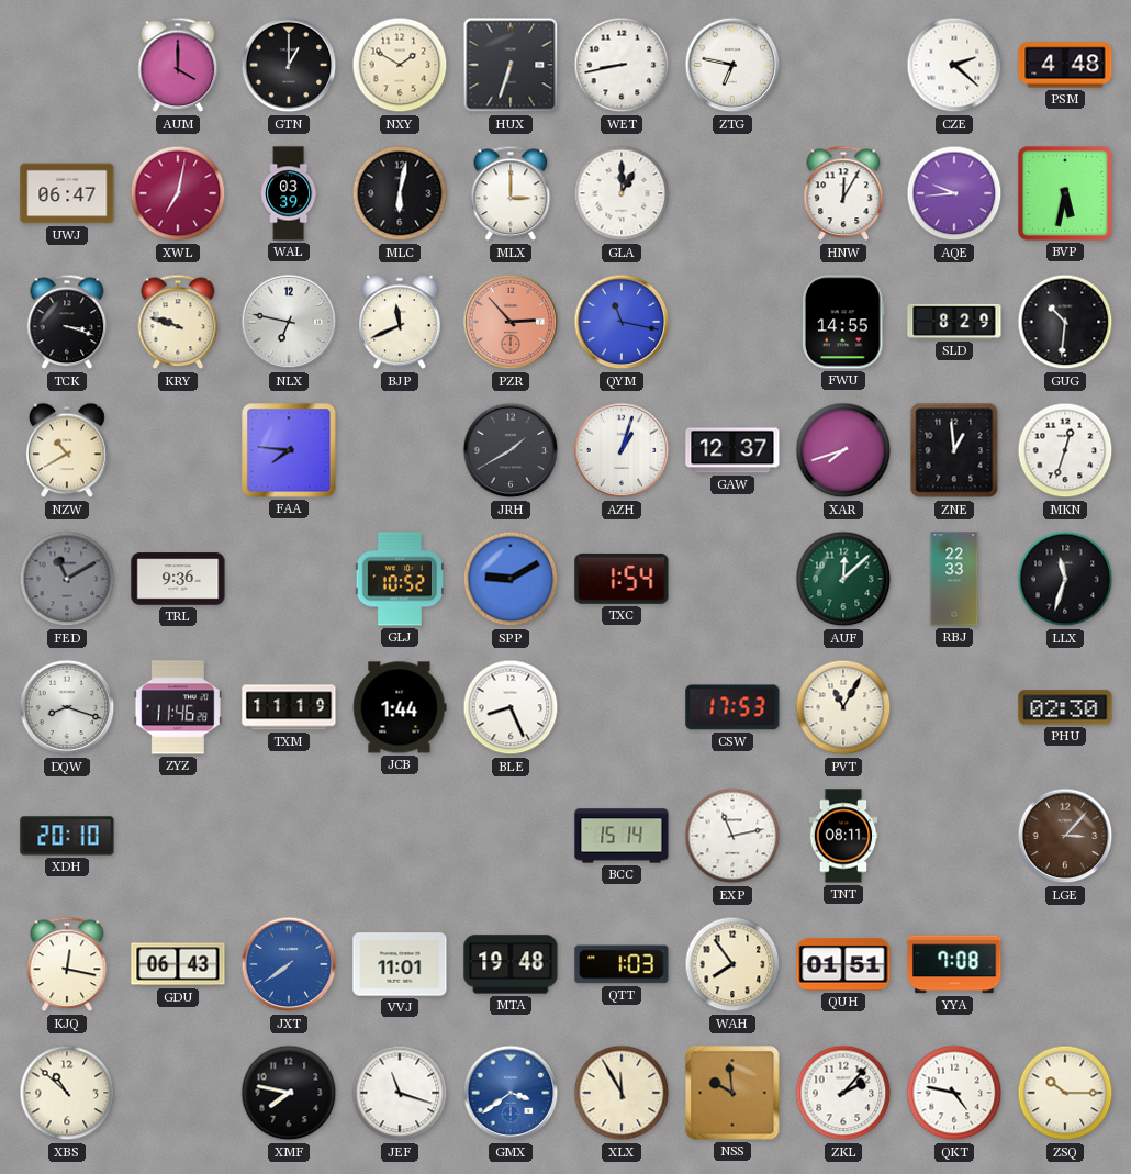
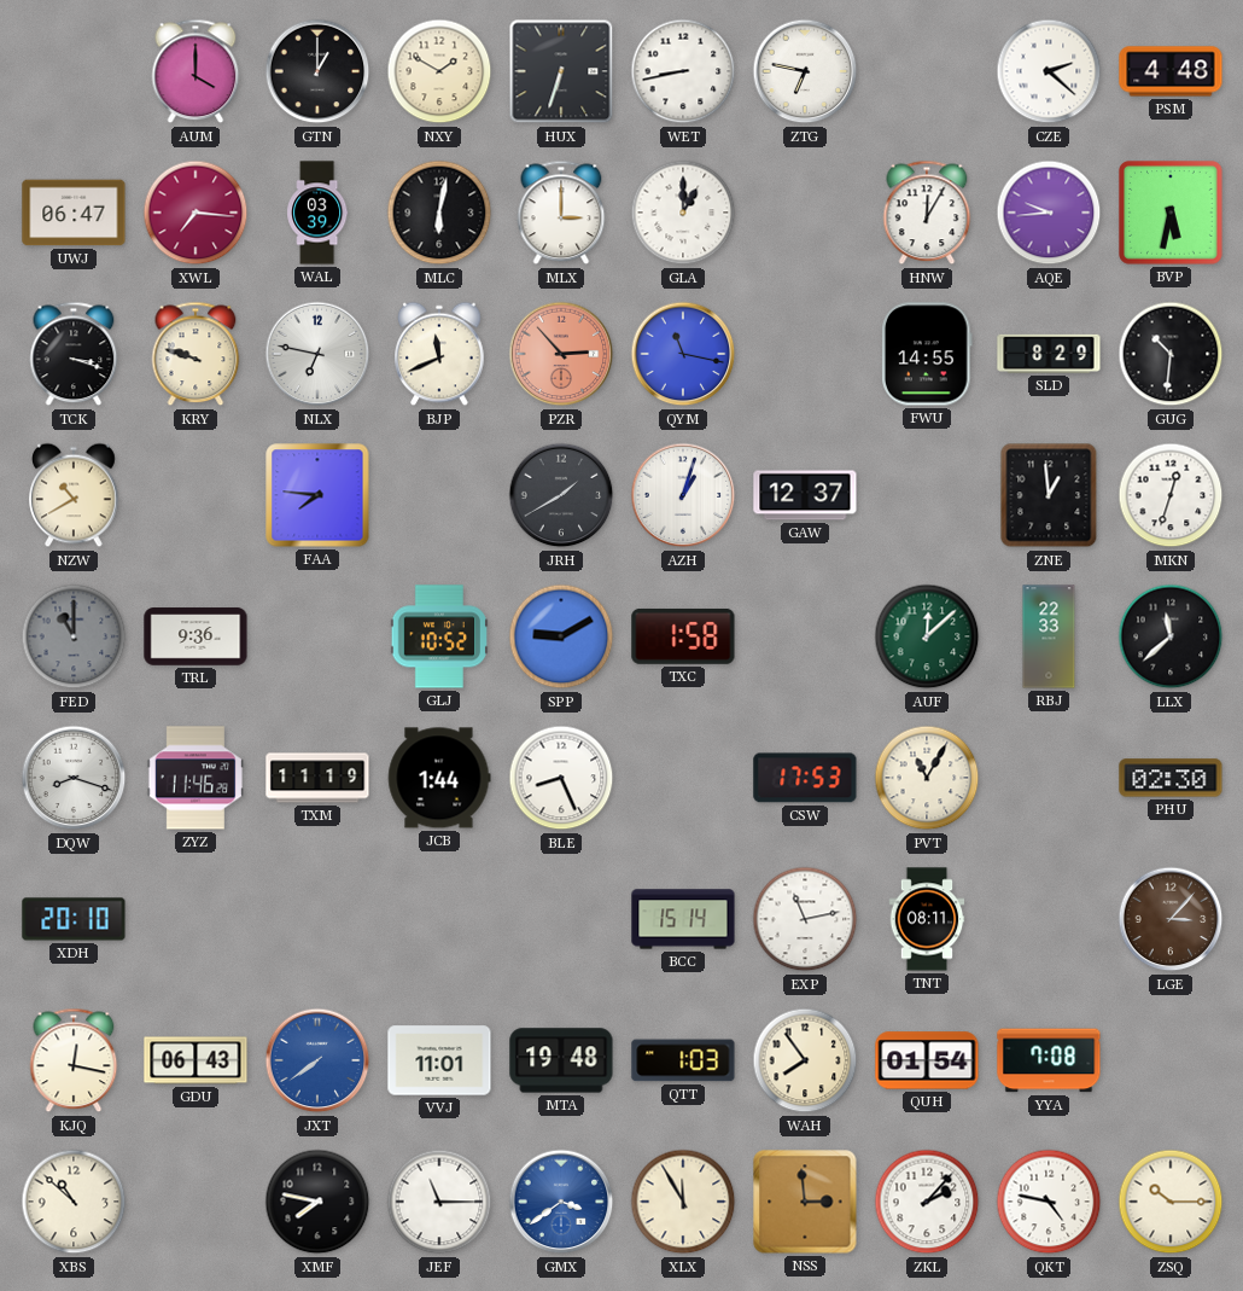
XWL: 7:02 -> 7:16 (196, 213)
XAR: 7:42 -> none (843, 450)
FED: 11:10 -> 11:00 (74, 636)
TXC: 1:54 -> 1:58 (683, 636)
LLX: 11:33 -> 11:38 (1171, 636)
QUH: 01:51 -> 01:54 (927, 1060)
JEF: 11:18 -> 11:15 (439, 1202)
NSS: 9:59 -> 2:59 (805, 1202)
